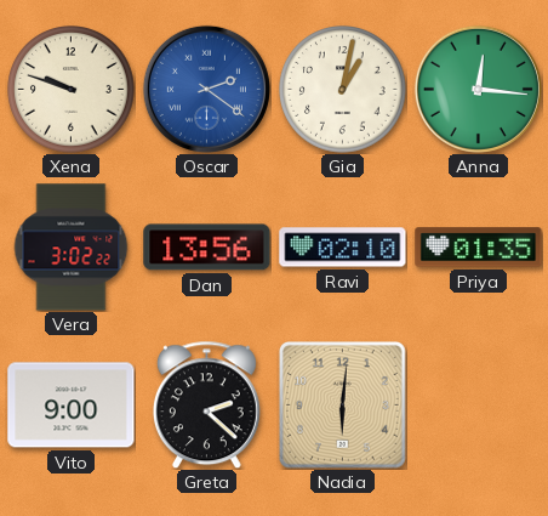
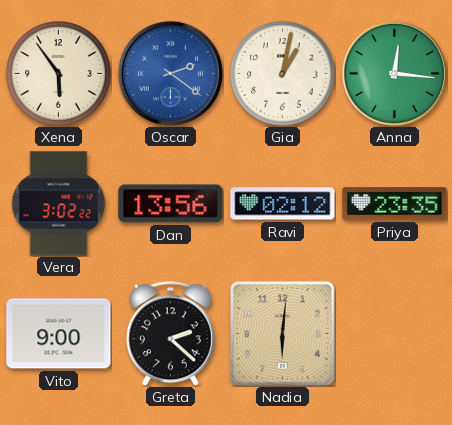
Xena: 9:48 -> 5:54 (59, 74)
Ravi: 02:10 -> 02:12 (283, 204)
Priya: 01:35 -> 23:35 (395, 204)
